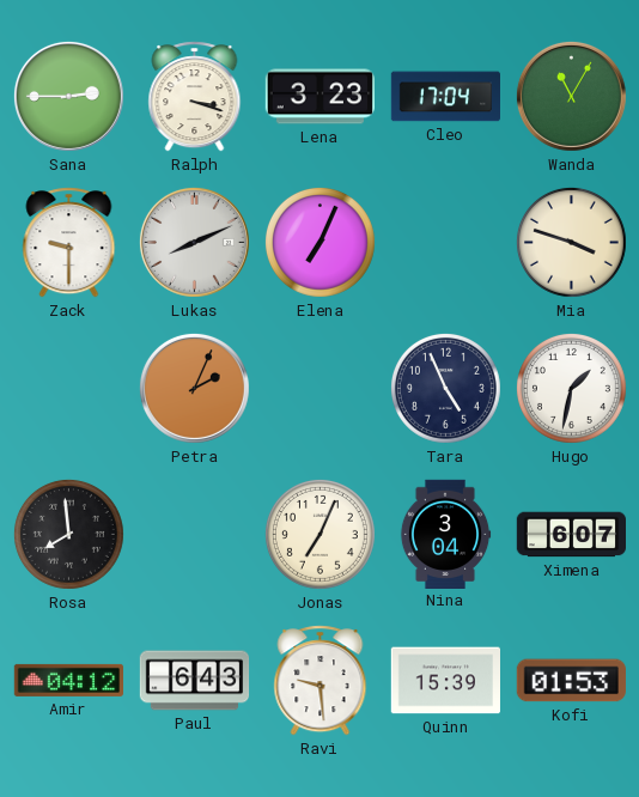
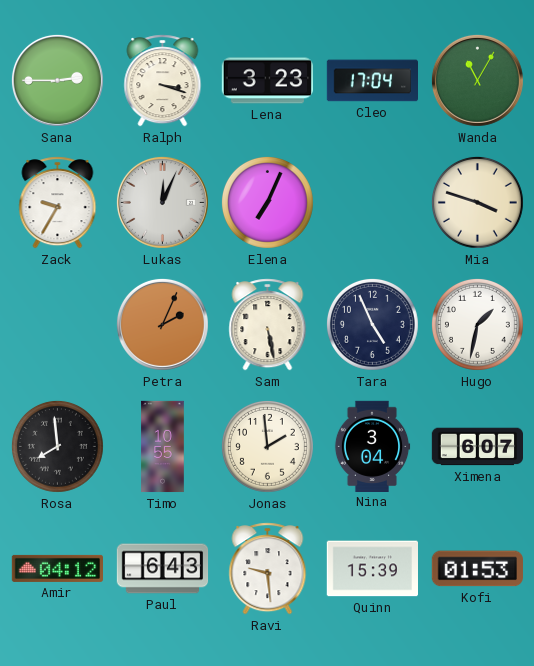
Zack: 9:30 -> 9:35 (58, 203)
Lukas: 8:11 -> 12:04 (162, 202)
Sam: none -> 5:28 (268, 325)
Timo: none -> 10:55 (163, 447)
Jonas: 7:04 -> 1:59 (267, 446)
